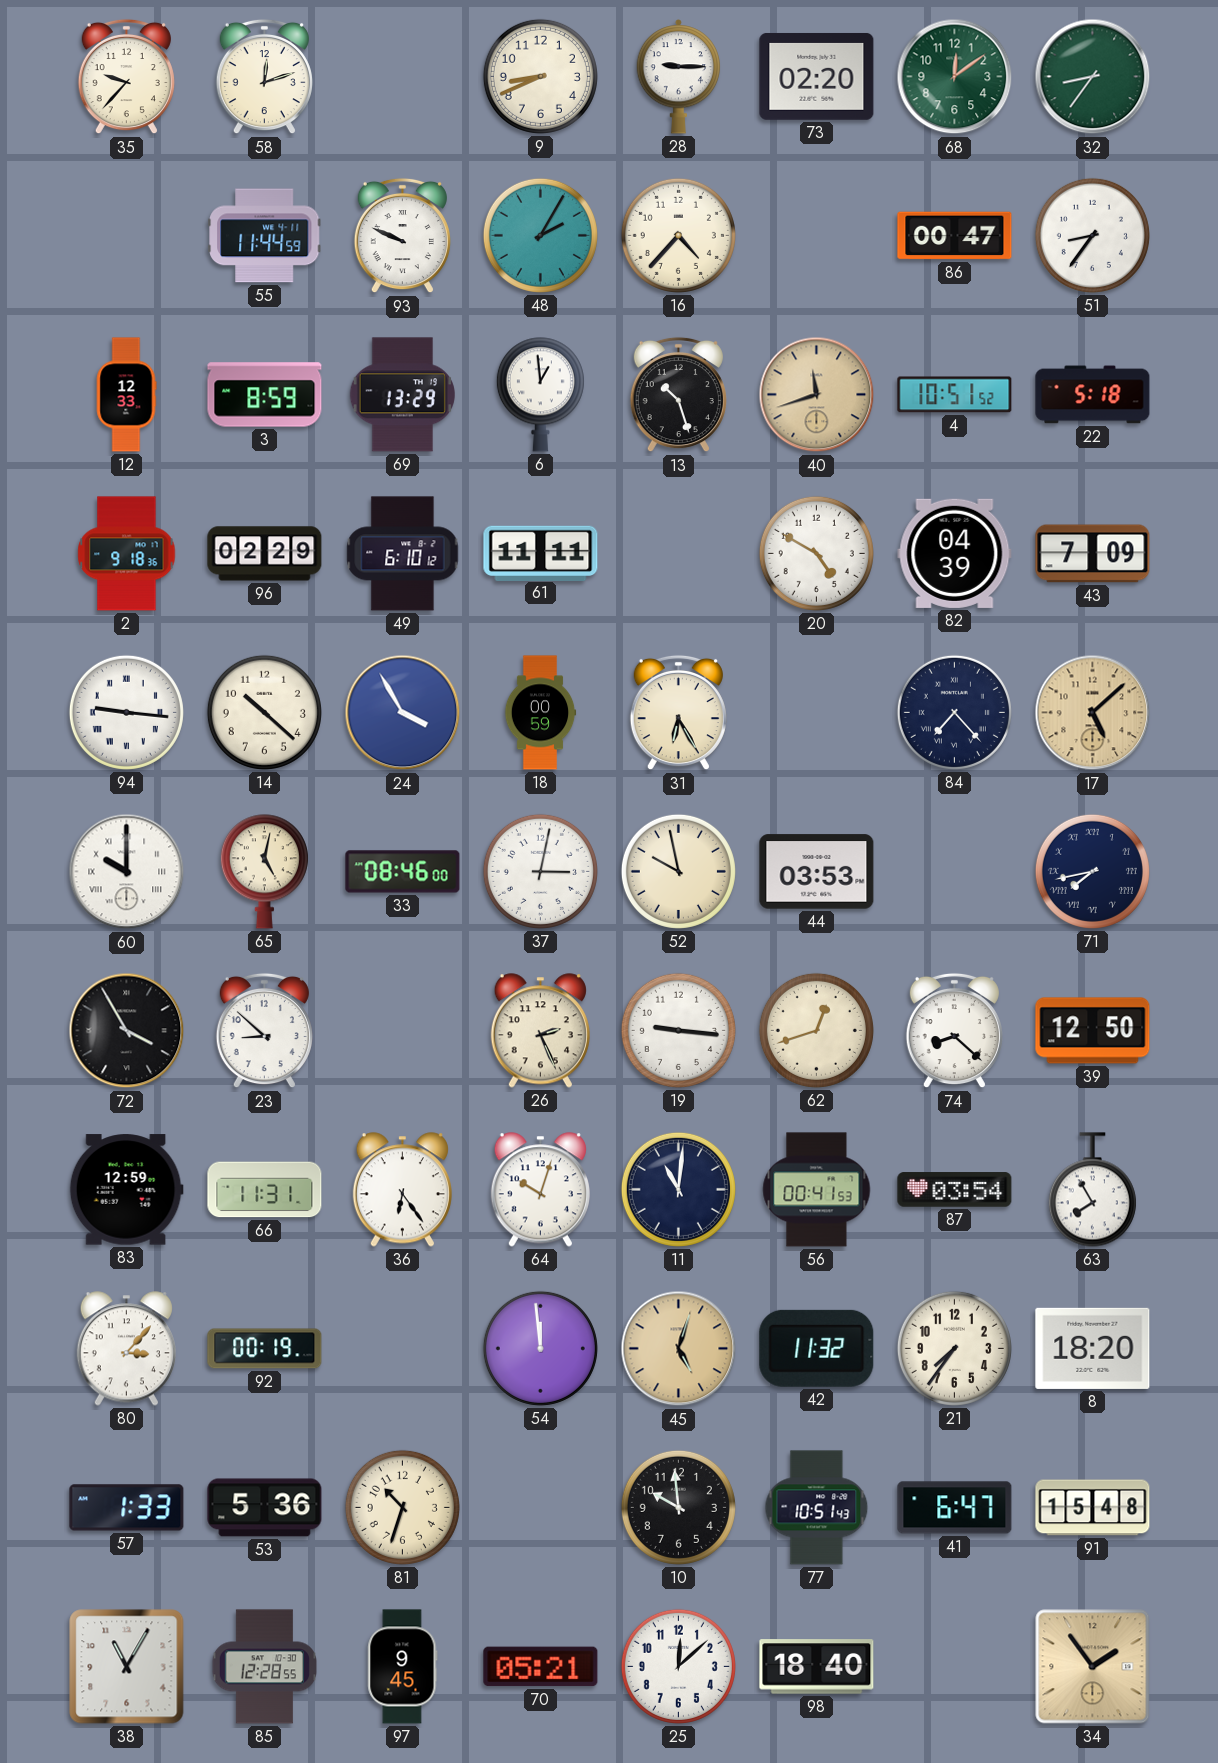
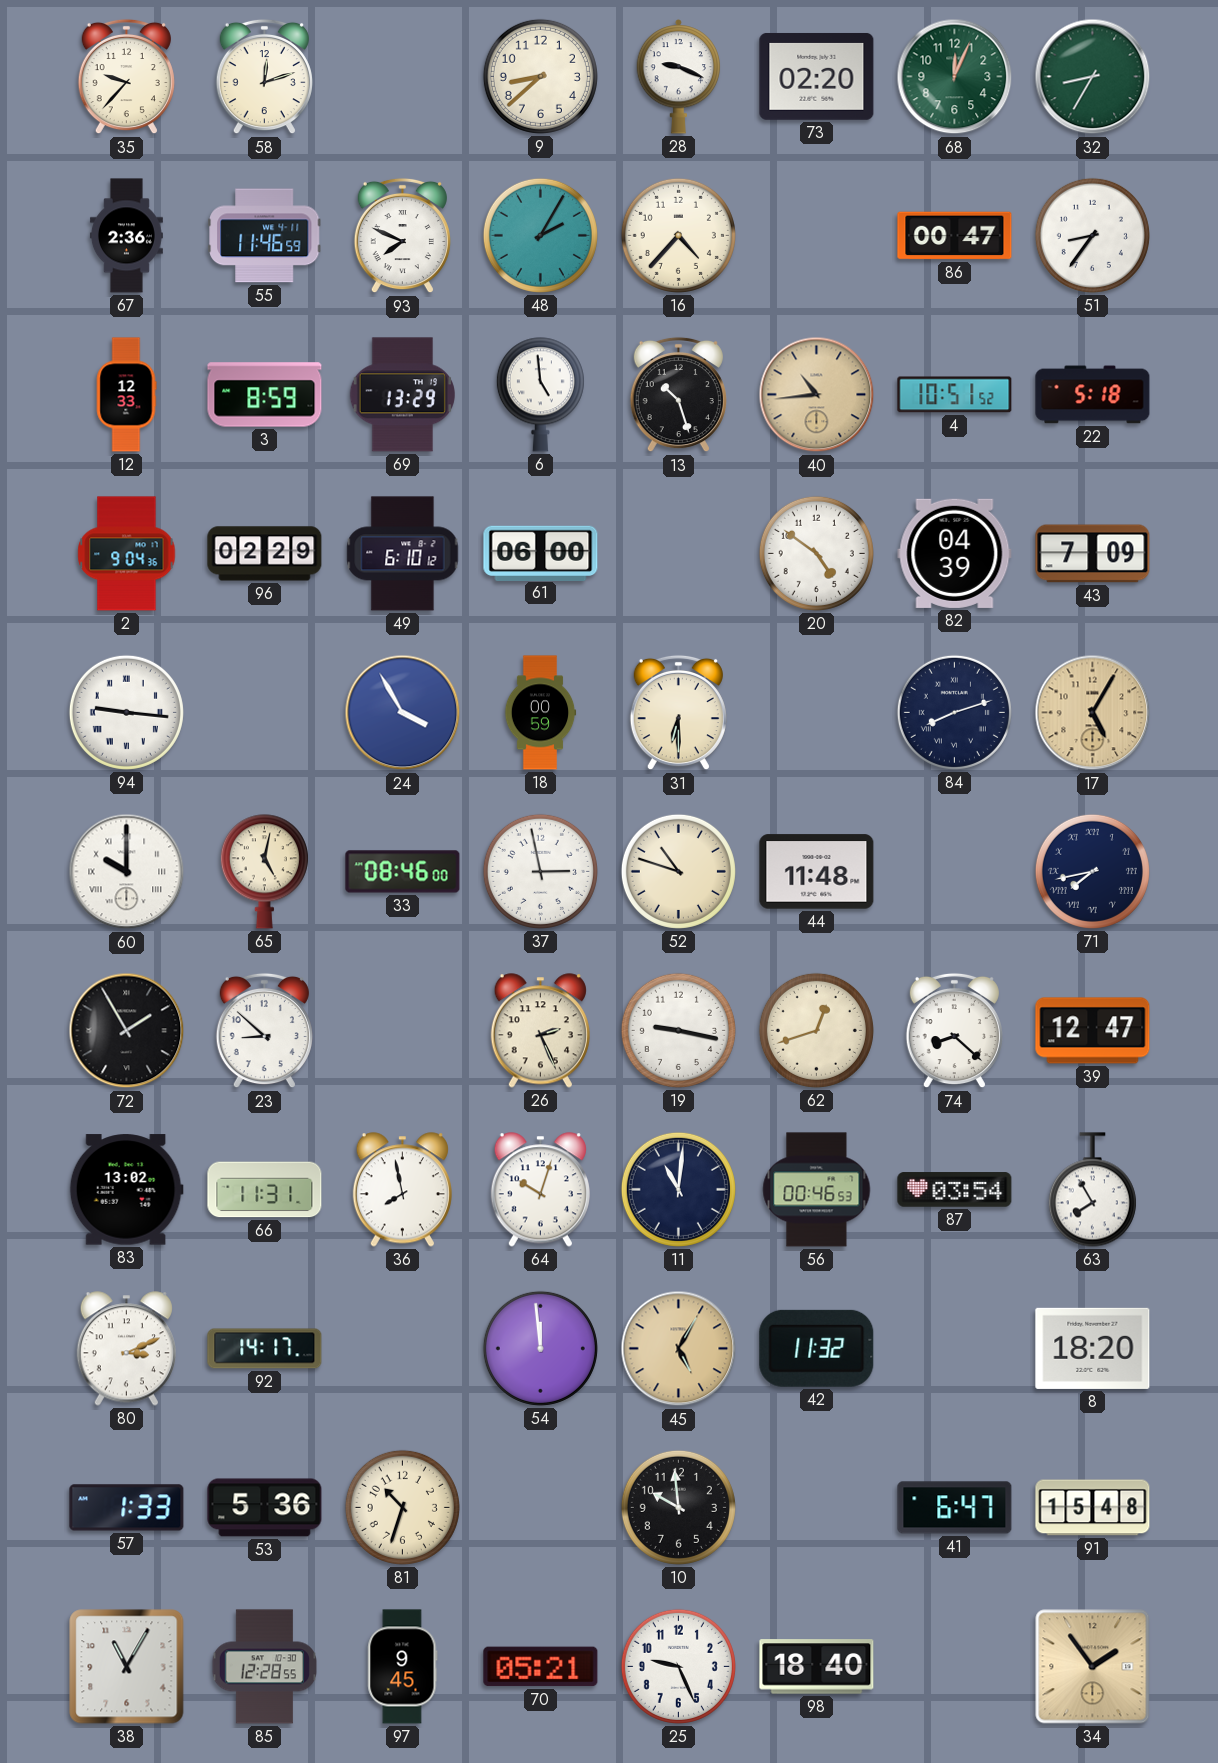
9: 8:41 -> 8:38 (540, 76)
28: 9:15 -> 9:19 (679, 77)
68: 12:09 -> 12:04 (955, 77)
32: 8:36 -> 8:35 (1093, 77)
67: none -> 2:36 (126, 236)
55: 11:44 -> 11:46 (265, 236)
93: 9:49 -> 7:49 (402, 236)
6: 12:59 -> 4:59 (540, 395)
40: 11:42 -> 10:44 (817, 395)
2: 9:18 -> 9:04 (127, 554)
61: 11:11 -> 06:00 (541, 553)
20: 4:50 -> 4:51 (816, 553)
14: 10:22 -> none (264, 712)
31: 6:25 -> 6:30 (678, 713)
84: 7:23 -> 8:12 (954, 712)
17: 5:08 -> 5:05 (1093, 713)
37: 3:02 -> 2:58 (540, 871)
52: 9:58 -> 10:48 (678, 871)
44: 03:53 -> 11:48 (817, 872)
72: 3:55 -> 1:55 (127, 1031)
19: 9:16 -> 9:17 (678, 1030)
39: 12:50 -> 12:47 (1093, 1031)
83: 12:59 -> 13:02 (126, 1190)
36: 6:24 -> 7:58 (402, 1190)
56: 00:41 -> 00:46 (817, 1190)
80: 3:07 -> 3:11 (126, 1349)
92: 00:19 -> 14:17 (265, 1349)
45: 5:03 -> 5:05 (679, 1349)
21: 7:36 -> none (954, 1348)
77: 10:51 -> none (817, 1508)
25: 12:08 -> 9:26 (678, 1666)
